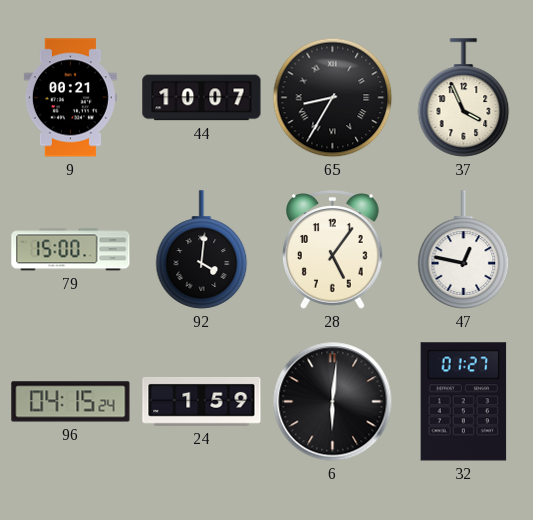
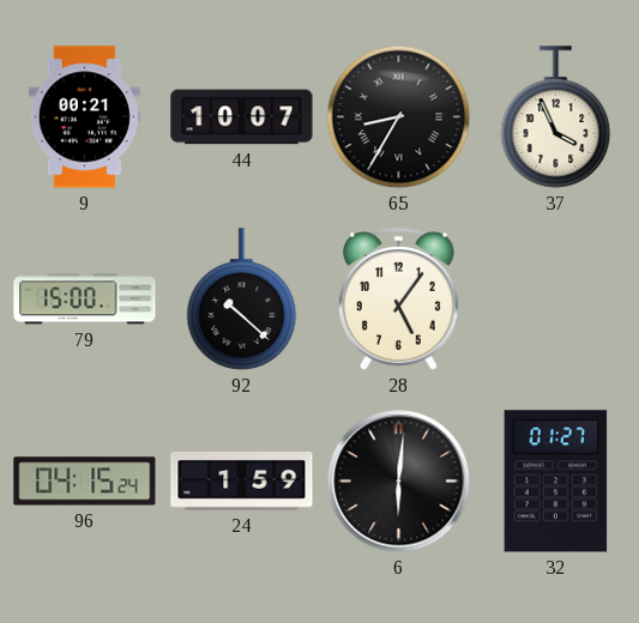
92: 4:01 -> 10:22 (242, 300)
47: 12:47 -> none (464, 250)
